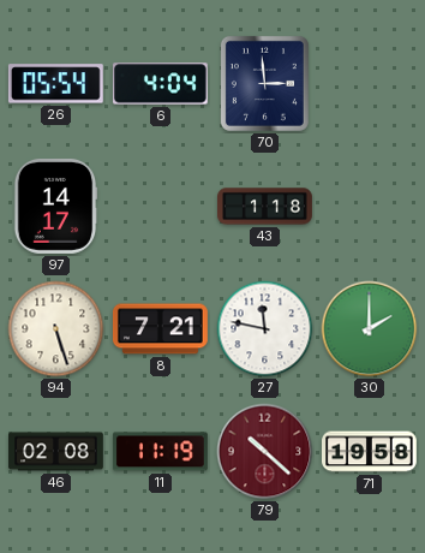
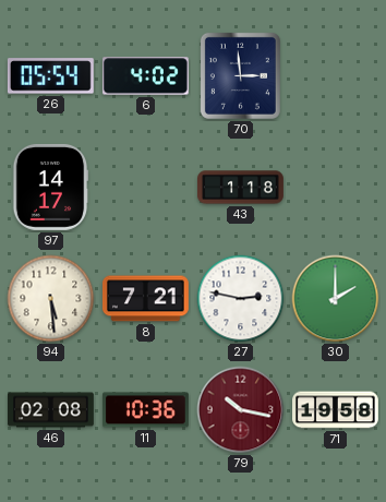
6: 4:04 -> 4:02 (145, 76)
94: 5:27 -> 5:29 (51, 299)
27: 11:47 -> 2:47 (241, 299)
11: 11:19 -> 10:36 (145, 410)
79: 10:22 -> 10:17 (241, 410)
